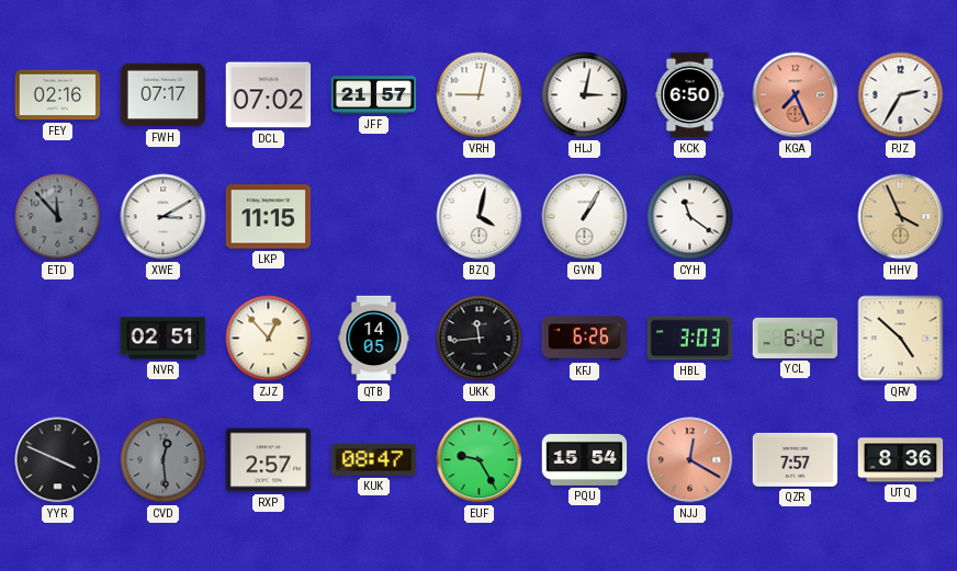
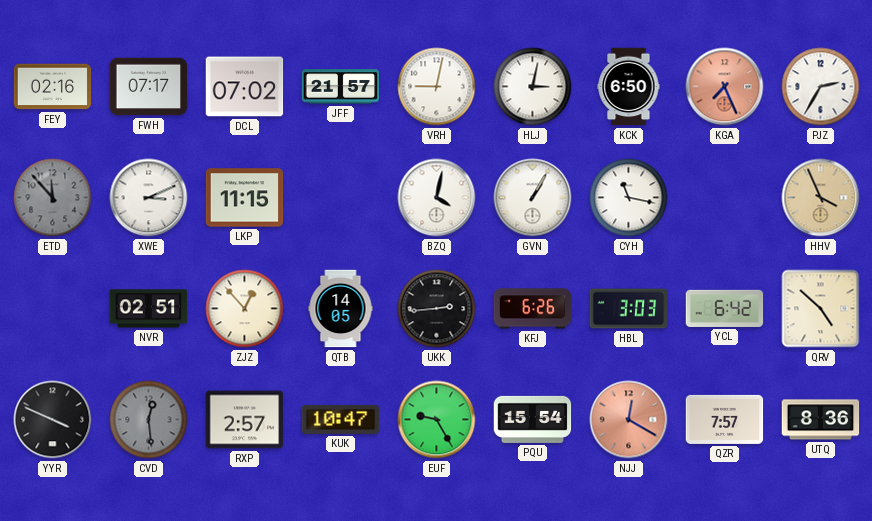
XWE: 3:10 -> 3:11 (149, 198)
CYH: 11:21 -> 11:17 (629, 198)
UKK: 11:44 -> 2:44 (437, 309)
KUK: 08:47 -> 10:47 (341, 419)
